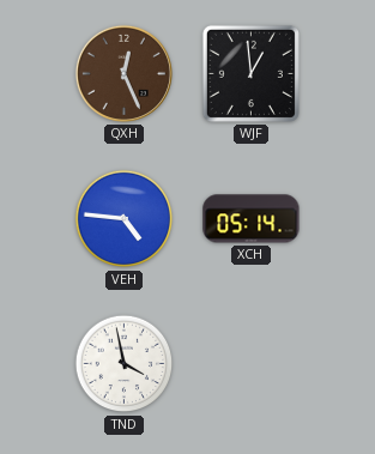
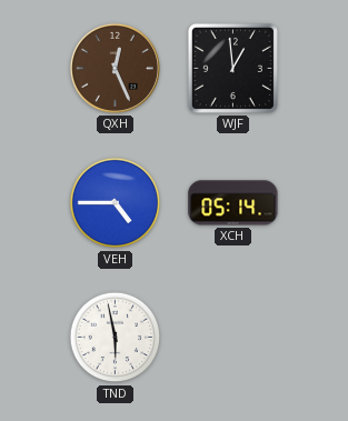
VEH: 4:46 -> 4:45 (116, 203)
TND: 3:58 -> 5:58 (116, 338)
